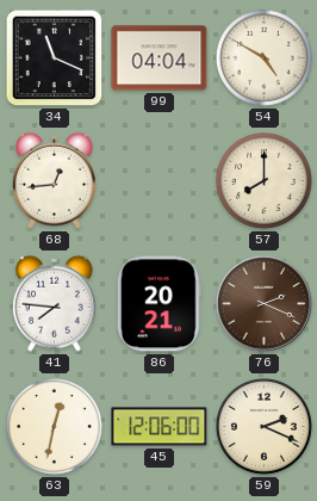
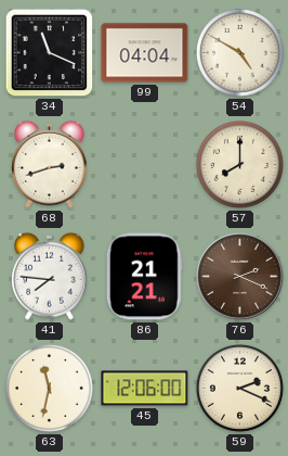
68: 12:44 -> 2:42 (50, 164)
86: 20:21 -> 21:21 (144, 277)
63: 12:32 -> 11:32 (49, 388)
